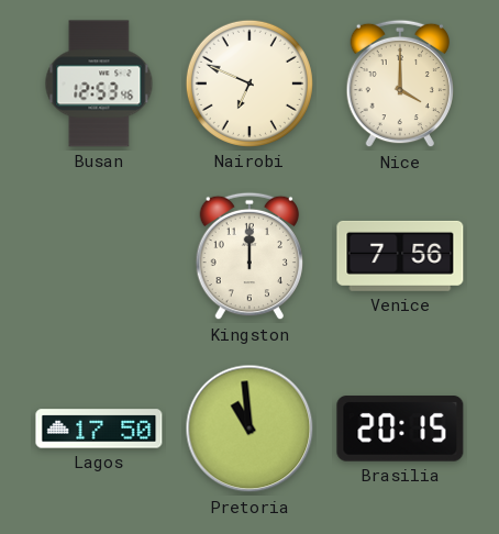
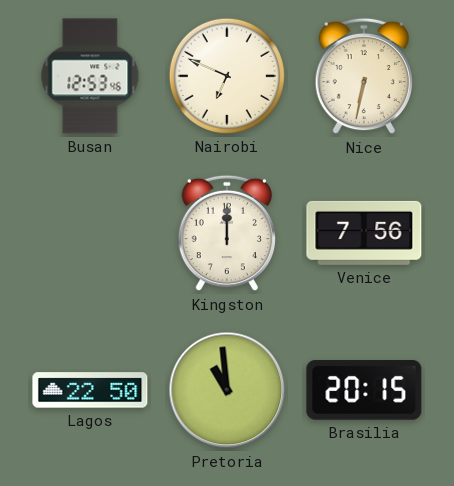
Nice: 4:00 -> 6:32 (363, 76)
Lagos: 17:50 -> 22:50 (90, 390)
